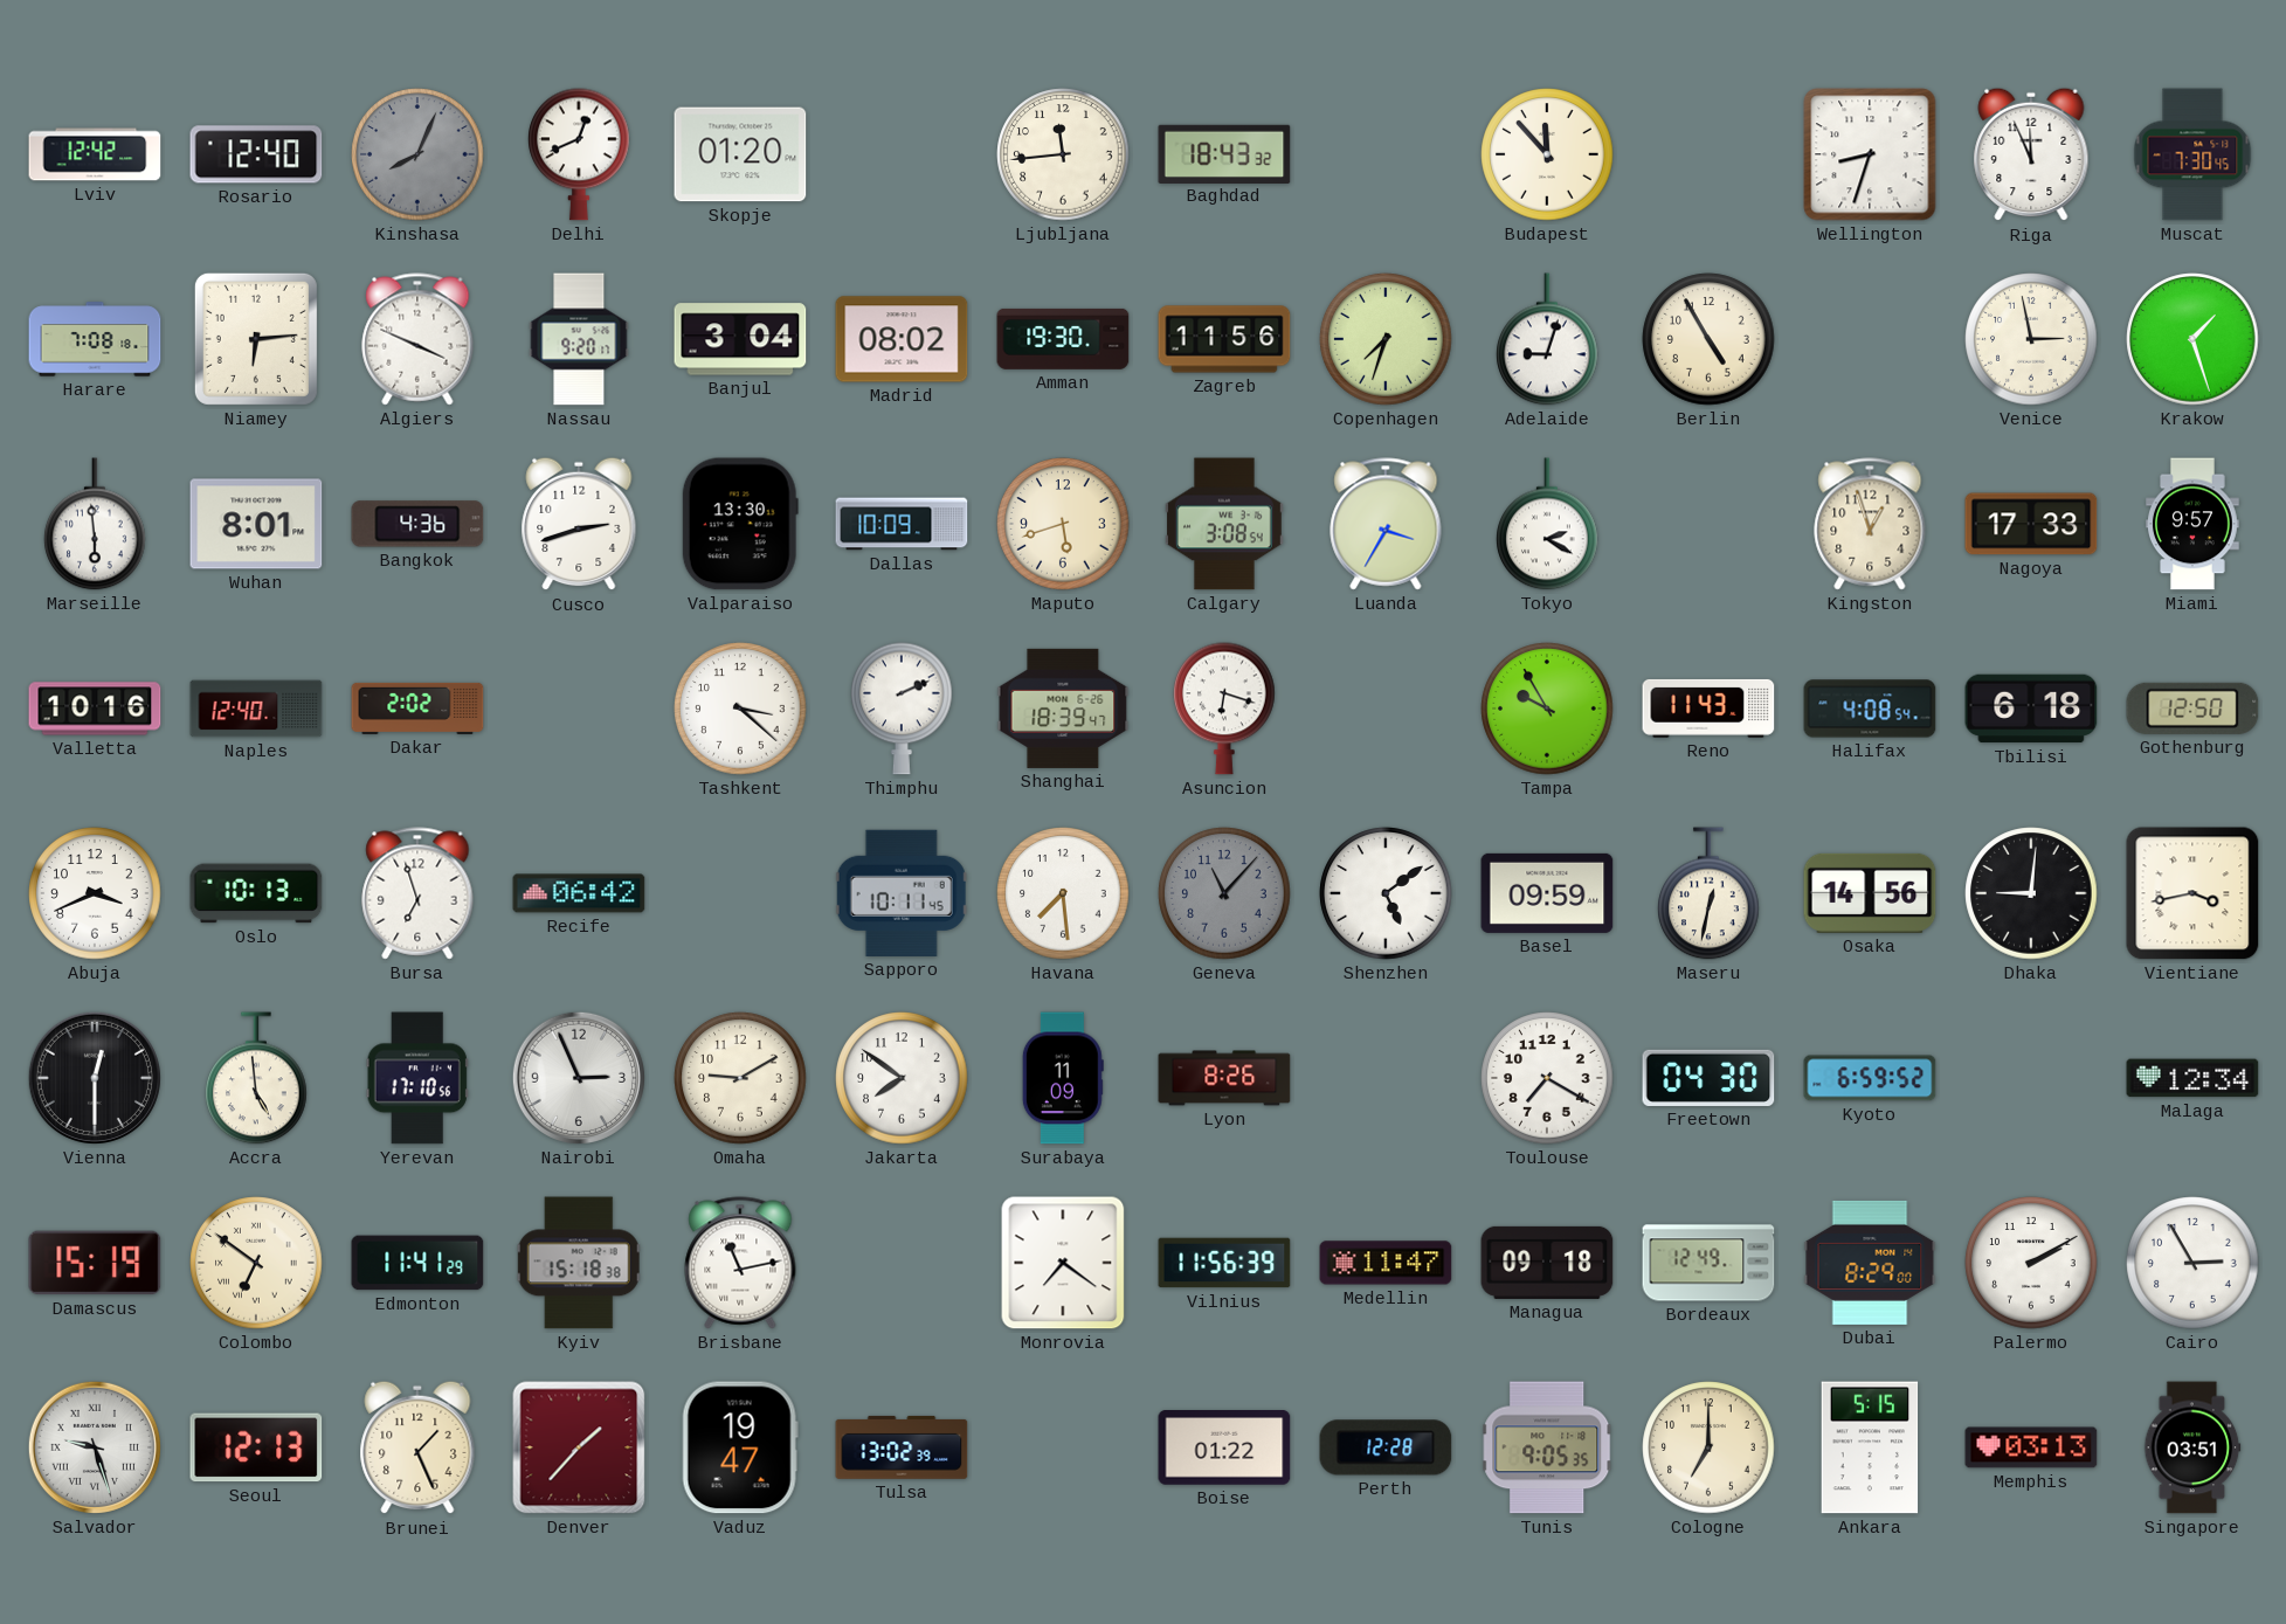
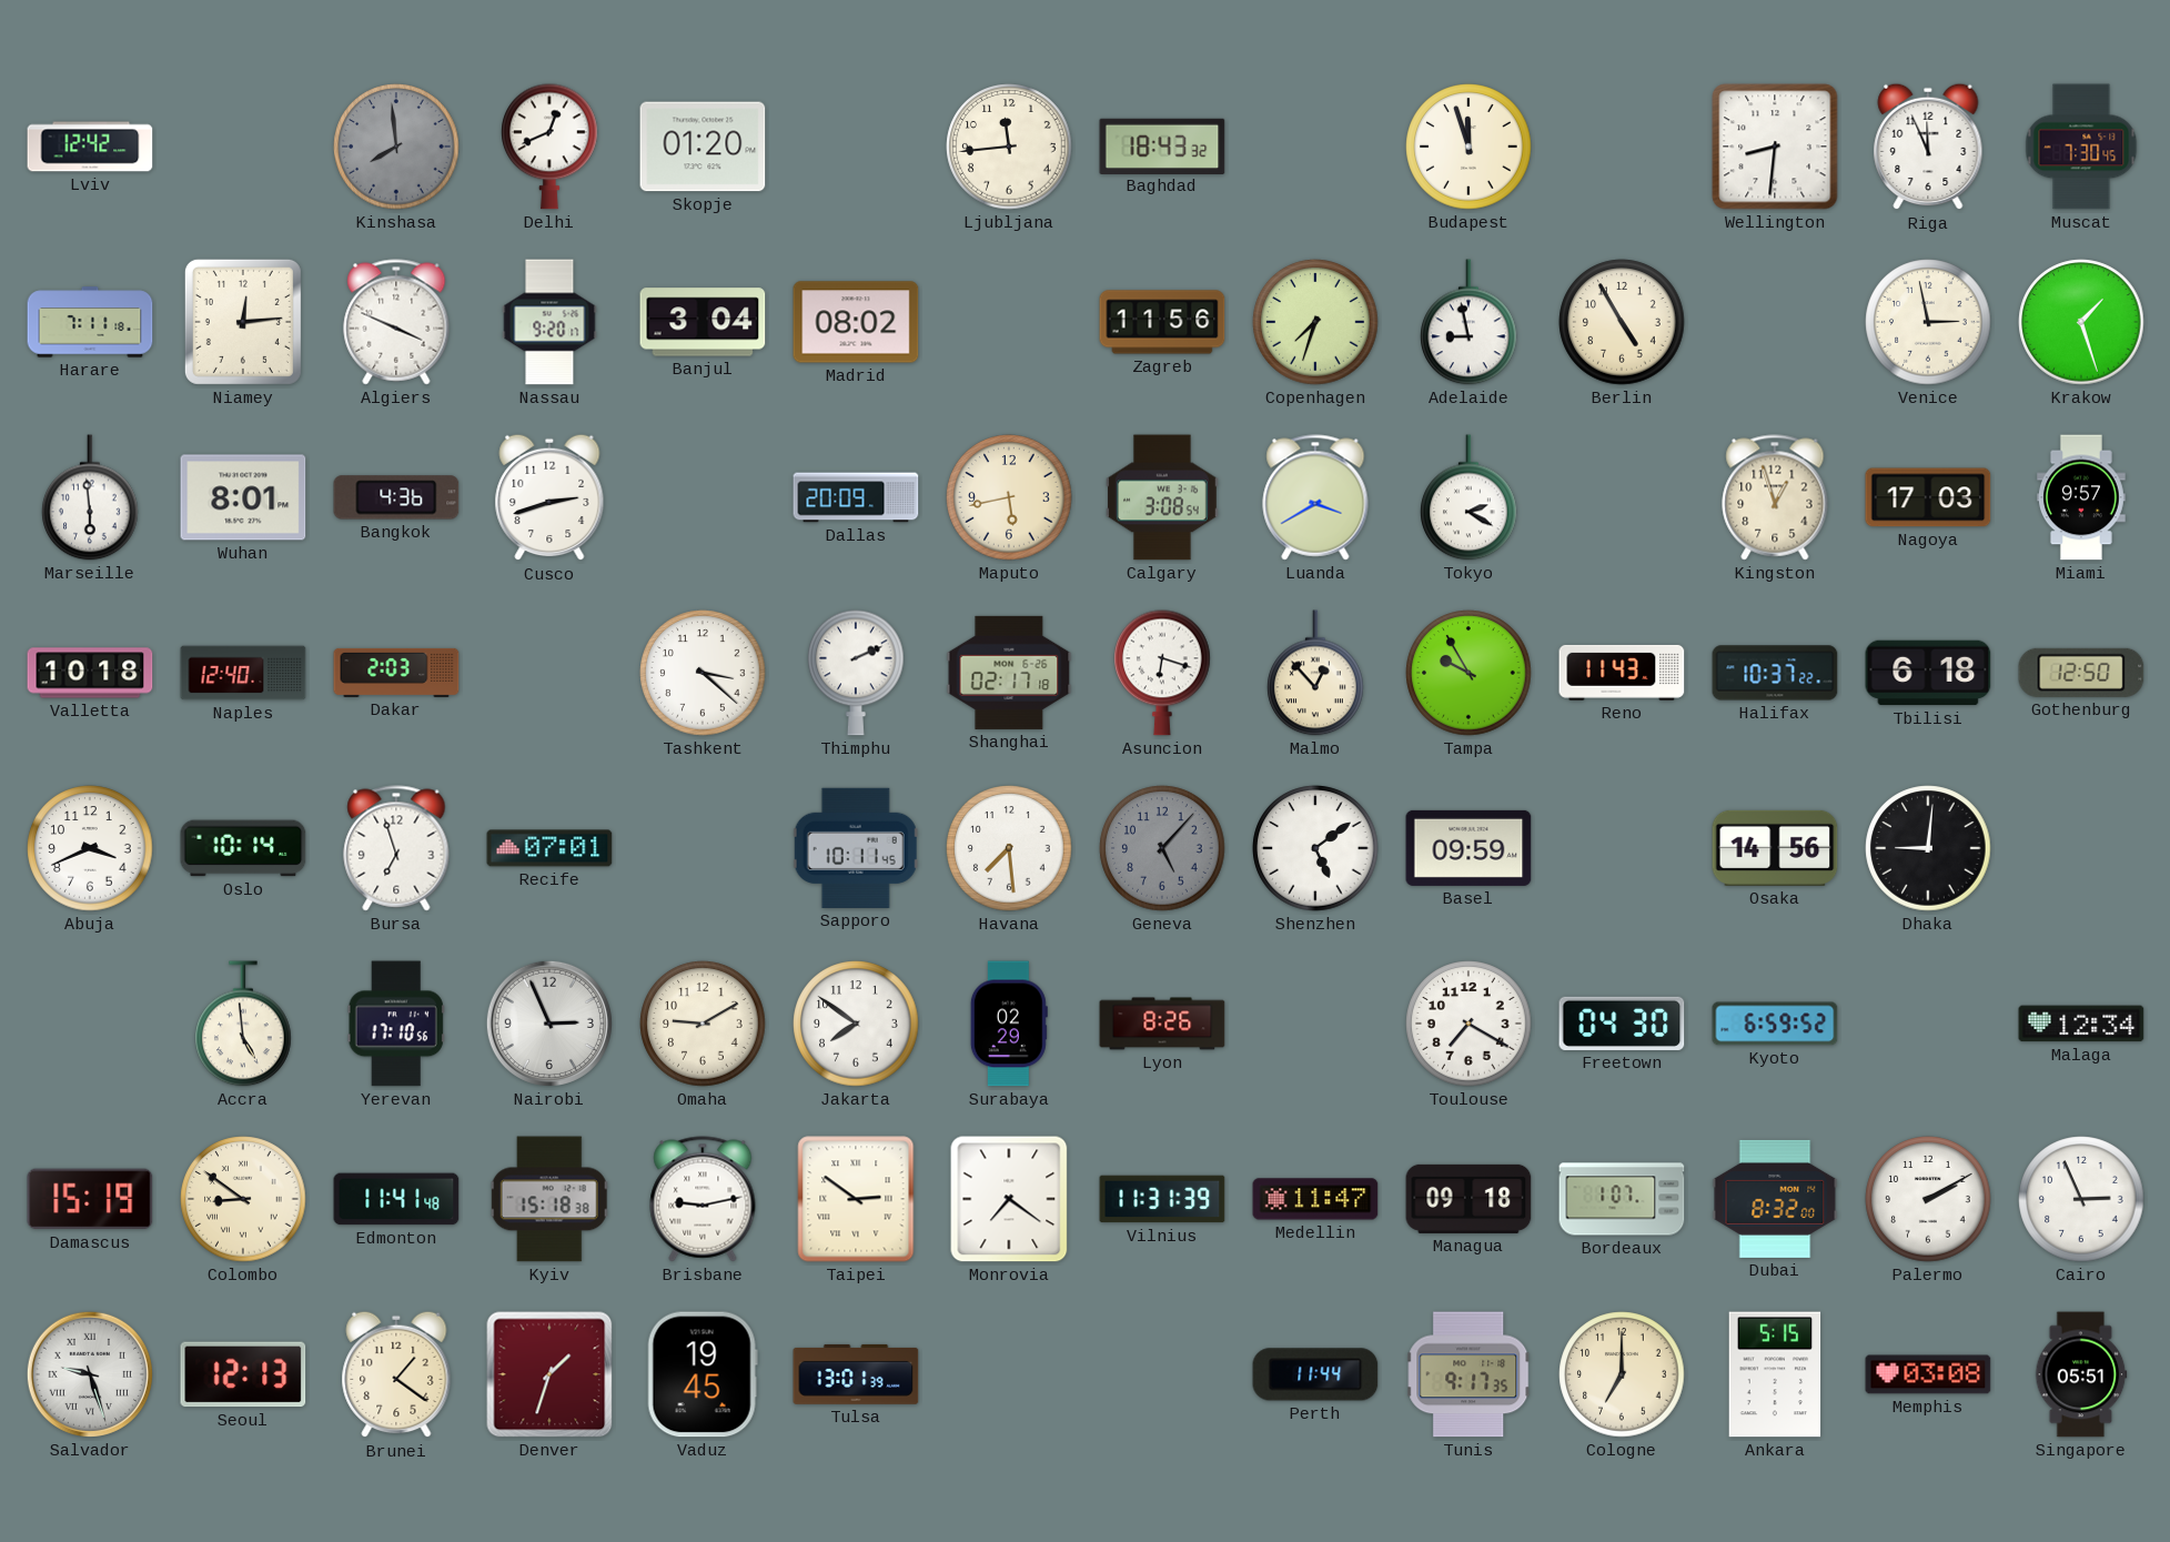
Rosario: 12:40 -> none (256, 154)
Kinshasa: 8:04 -> 7:59 (396, 147)
Budapest: 11:53 -> 11:57 (1468, 147)
Wellington: 8:33 -> 8:31 (1775, 147)
Harare: 7:08 -> 7:11 (90, 322)
Niamey: 6:14 -> 12:14 (243, 322)
Amman: 19:30 -> none (1063, 339)
Adelaide: 9:03 -> 8:58 (1468, 322)
Valparaiso: 13:30 -> none (740, 524)
Dallas: 10:09 -> 20:09 (856, 497)
Maputo: 5:42 -> 5:43 (1009, 497)
Luanda: 3:35 -> 3:40 (1315, 497)
Nagoya: 17:33 -> 17:03 (1928, 497)
Valletta: 10:16 -> 10:18 (90, 673)
Dakar: 2:02 -> 2:03 (396, 673)
Shanghai: 18:39 -> 02:17 (1009, 673)
Malmo: none -> 12:53 (1315, 673)
Halifax: 4:08 -> 10:37 (1775, 673)
Oslo: 10:13 -> 10:14 (243, 848)
Recife: 06:42 -> 07:01 (549, 848)
Geneva: 11:07 -> 5:07 (1162, 848)
Maseru: 12:32 -> none (1708, 893)
Vientiane: 3:43 -> none (2192, 893)
Vienna: 12:30 -> none (95, 1078)
Surabaya: 11:09 -> 02:29 (1009, 1024)
Colombo: 6:51 -> 8:51 (243, 1199)
Edmonton: 11:41:29 -> 11:41:48 (396, 1199)
Brisbane: 11:13 -> 9:13 (703, 1199)
Taipei: none -> 2:51 (856, 1199)
Vilnius: 11:56 -> 11:31 (1162, 1199)
Bordeaux: 12:49 -> 1:07 (1622, 1199)
Dubai: 8:29 -> 8:32 (1775, 1199)
Cairo: 2:55 -> 2:56 (2081, 1199)
Brunei: 1:26 -> 1:21 (396, 1374)
Denver: 1:37 -> 1:33 (549, 1374)
Vaduz: 19:47 -> 19:45 (703, 1374)
Tulsa: 13:02 -> 13:01 (856, 1374)
Boise: 01:22 -> none (1224, 1447)
Perth: 12:28 -> 11:44 (1315, 1374)
Tunis: 9:05 -> 9:17 (1470, 1374)
Memphis: 03:13 -> 03:08 (1928, 1374)
Singapore: 03:51 -> 05:51 (2081, 1374)
